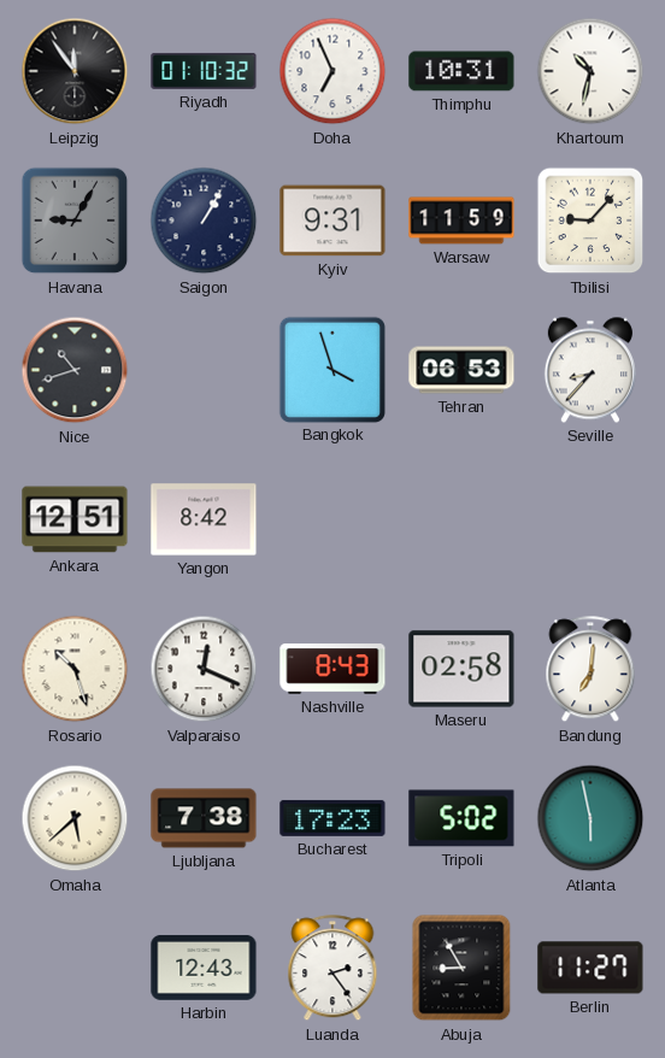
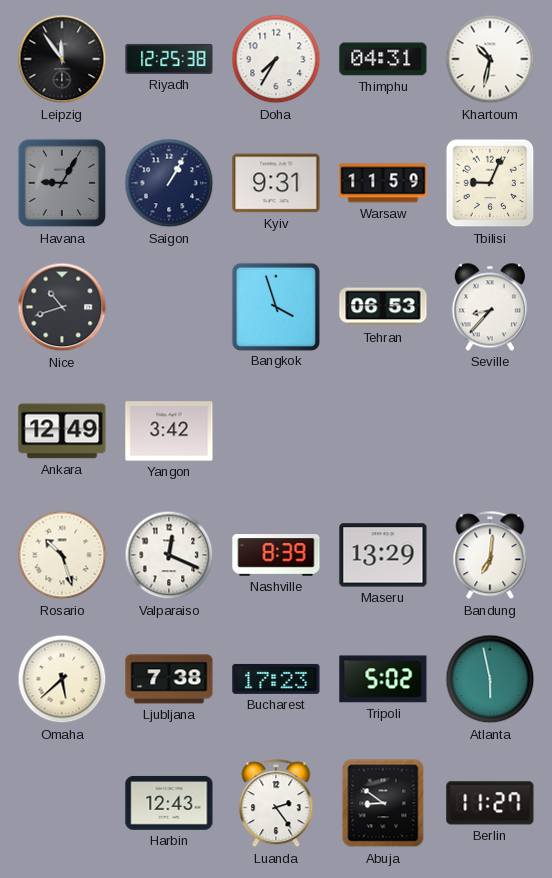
Riyadh: 01:10 -> 12:25 (169, 59)
Doha: 6:56 -> 7:35 (276, 59)
Thimphu: 10:31 -> 04:31 (383, 59)
Tbilisi: 9:07 -> 9:04 (490, 183)
Ankara: 12:51 -> 12:49 (62, 431)
Yangon: 8:42 -> 3:42 (169, 431)
Nashville: 8:43 -> 8:39 (276, 555)
Maseru: 02:58 -> 13:29 (383, 555)
Abuja: 8:55 -> 8:51 (383, 803)
